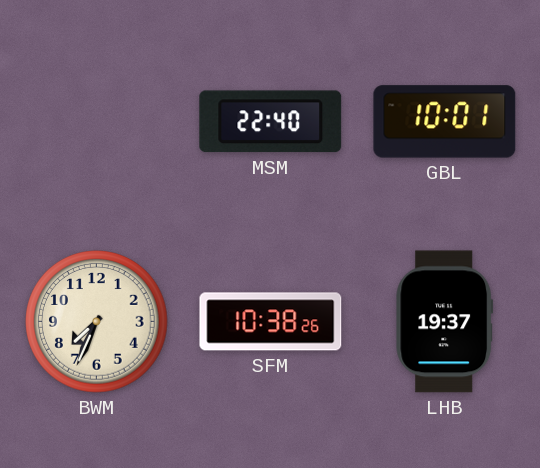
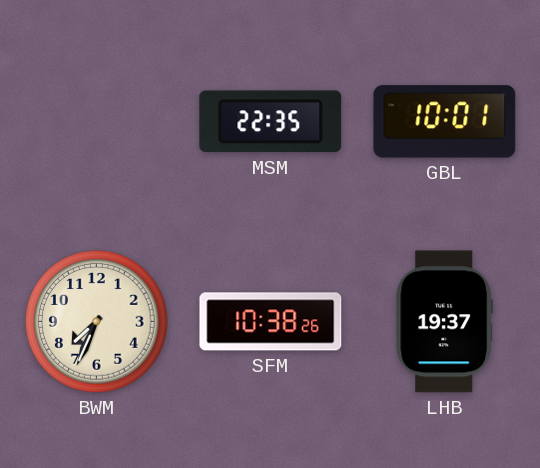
MSM: 22:40 -> 22:35 (271, 122)
